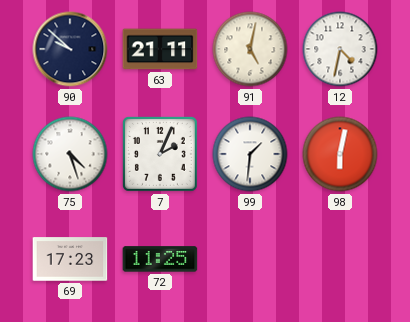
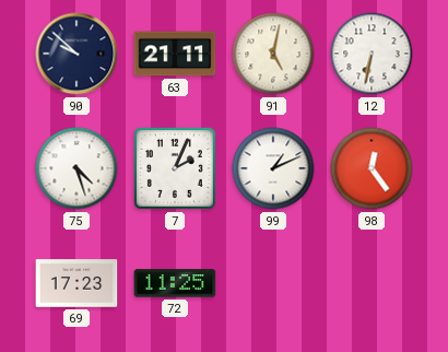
12: 4:32 -> 6:32 (372, 54)
99: 1:31 -> 1:11 (273, 168)
98: 6:02 -> 12:24 (372, 168)
